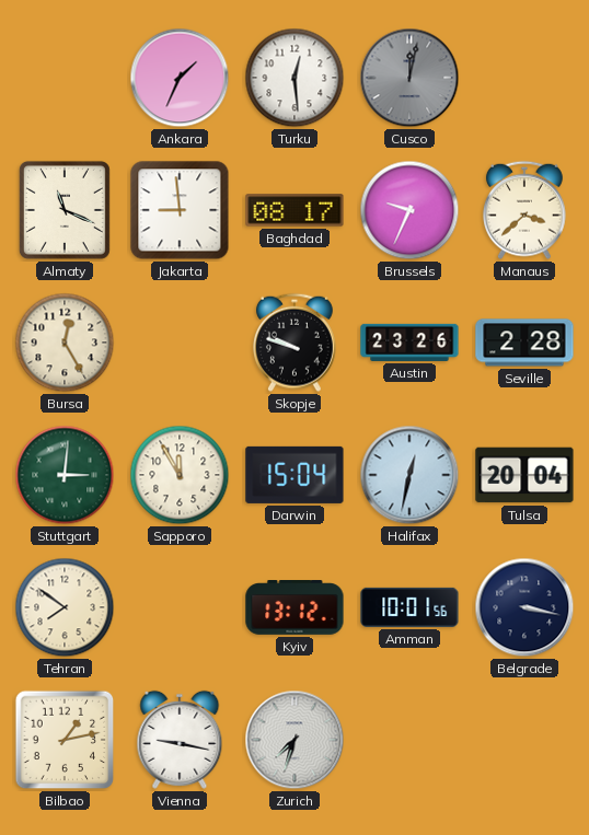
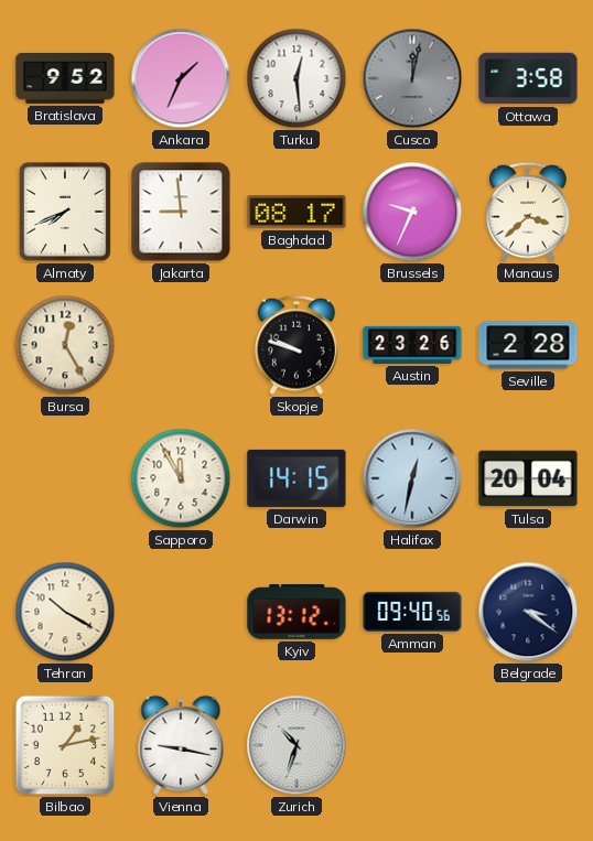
Bratislava: none -> 9:52 (65, 78)
Ottawa: none -> 3:58 (528, 78)
Almaty: 11:19 -> 7:41 (65, 212)
Stuttgart: 3:01 -> none (65, 475)
Darwin: 15:04 -> 14:15 (296, 478)
Tehran: 7:51 -> 10:20 (65, 612)
Amman: 10:01 -> 09:40 (412, 612)
Belgrade: 3:17 -> 3:21 (528, 612)
Zurich: 7:33 -> 10:33 (296, 745)
